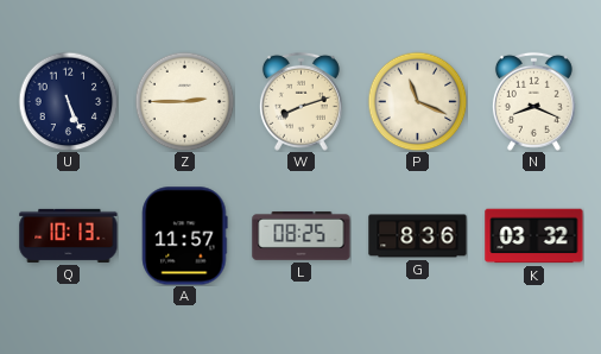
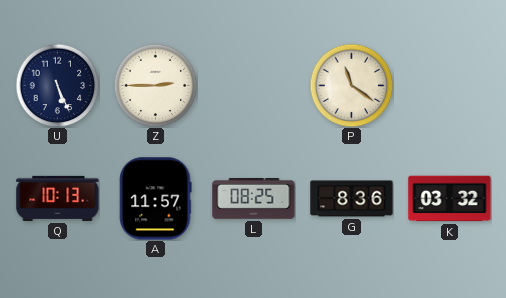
W: 8:12 -> none (300, 101)
P: 11:19 -> 11:21 (351, 85)
N: 8:19 -> none (533, 101)
